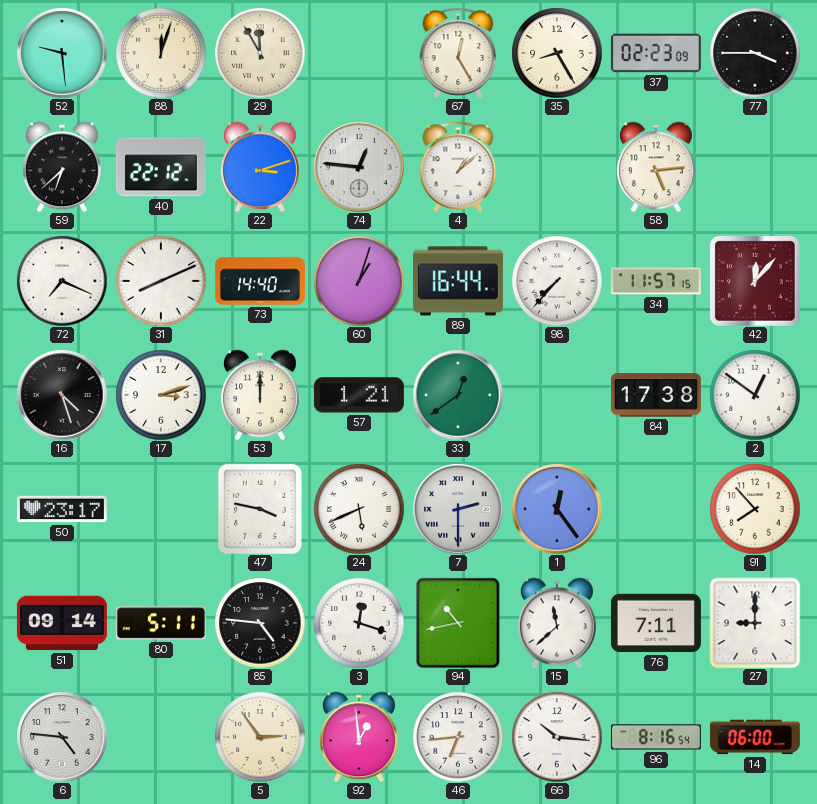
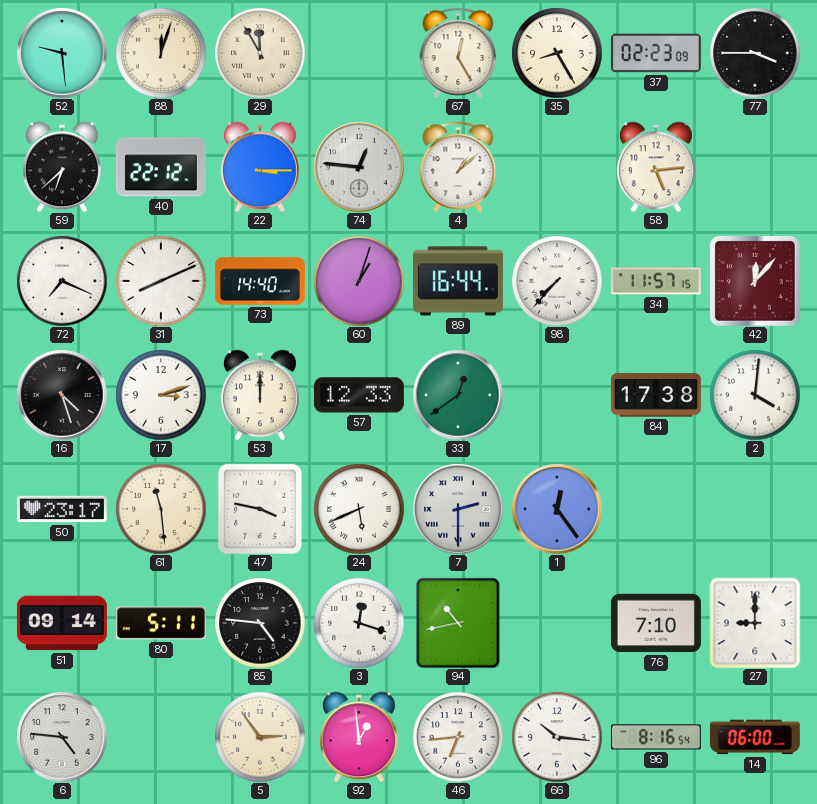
22: 3:12 -> 3:15 (260, 167)
57: 1:21 -> 12:33 (359, 395)
2: 12:51 -> 4:01 (755, 395)
61: none -> 11:29 (161, 509)
91: 7:53 -> none (755, 509)
15: 11:38 -> none (557, 623)
76: 7:11 -> 7:10 (656, 623)
